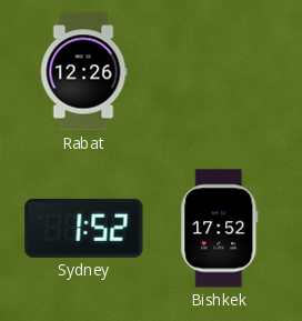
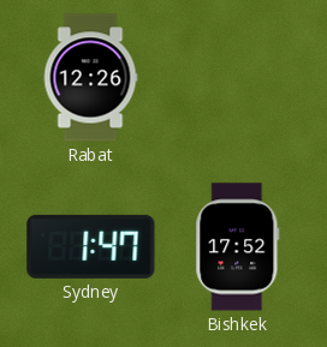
Sydney: 1:52 -> 1:47 (91, 246)
